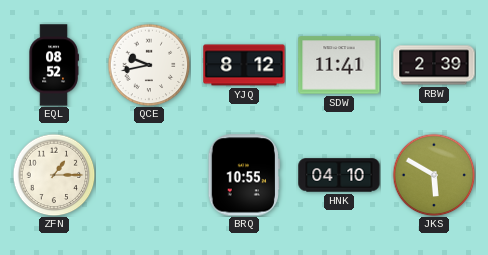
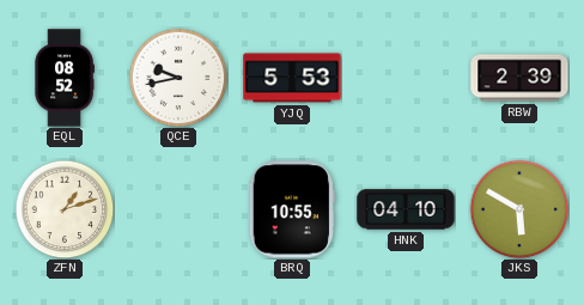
YJQ: 8:12 -> 5:53 (292, 78)
SDW: 11:41 -> none (339, 65)
ZFN: 1:15 -> 1:12 (65, 209)
